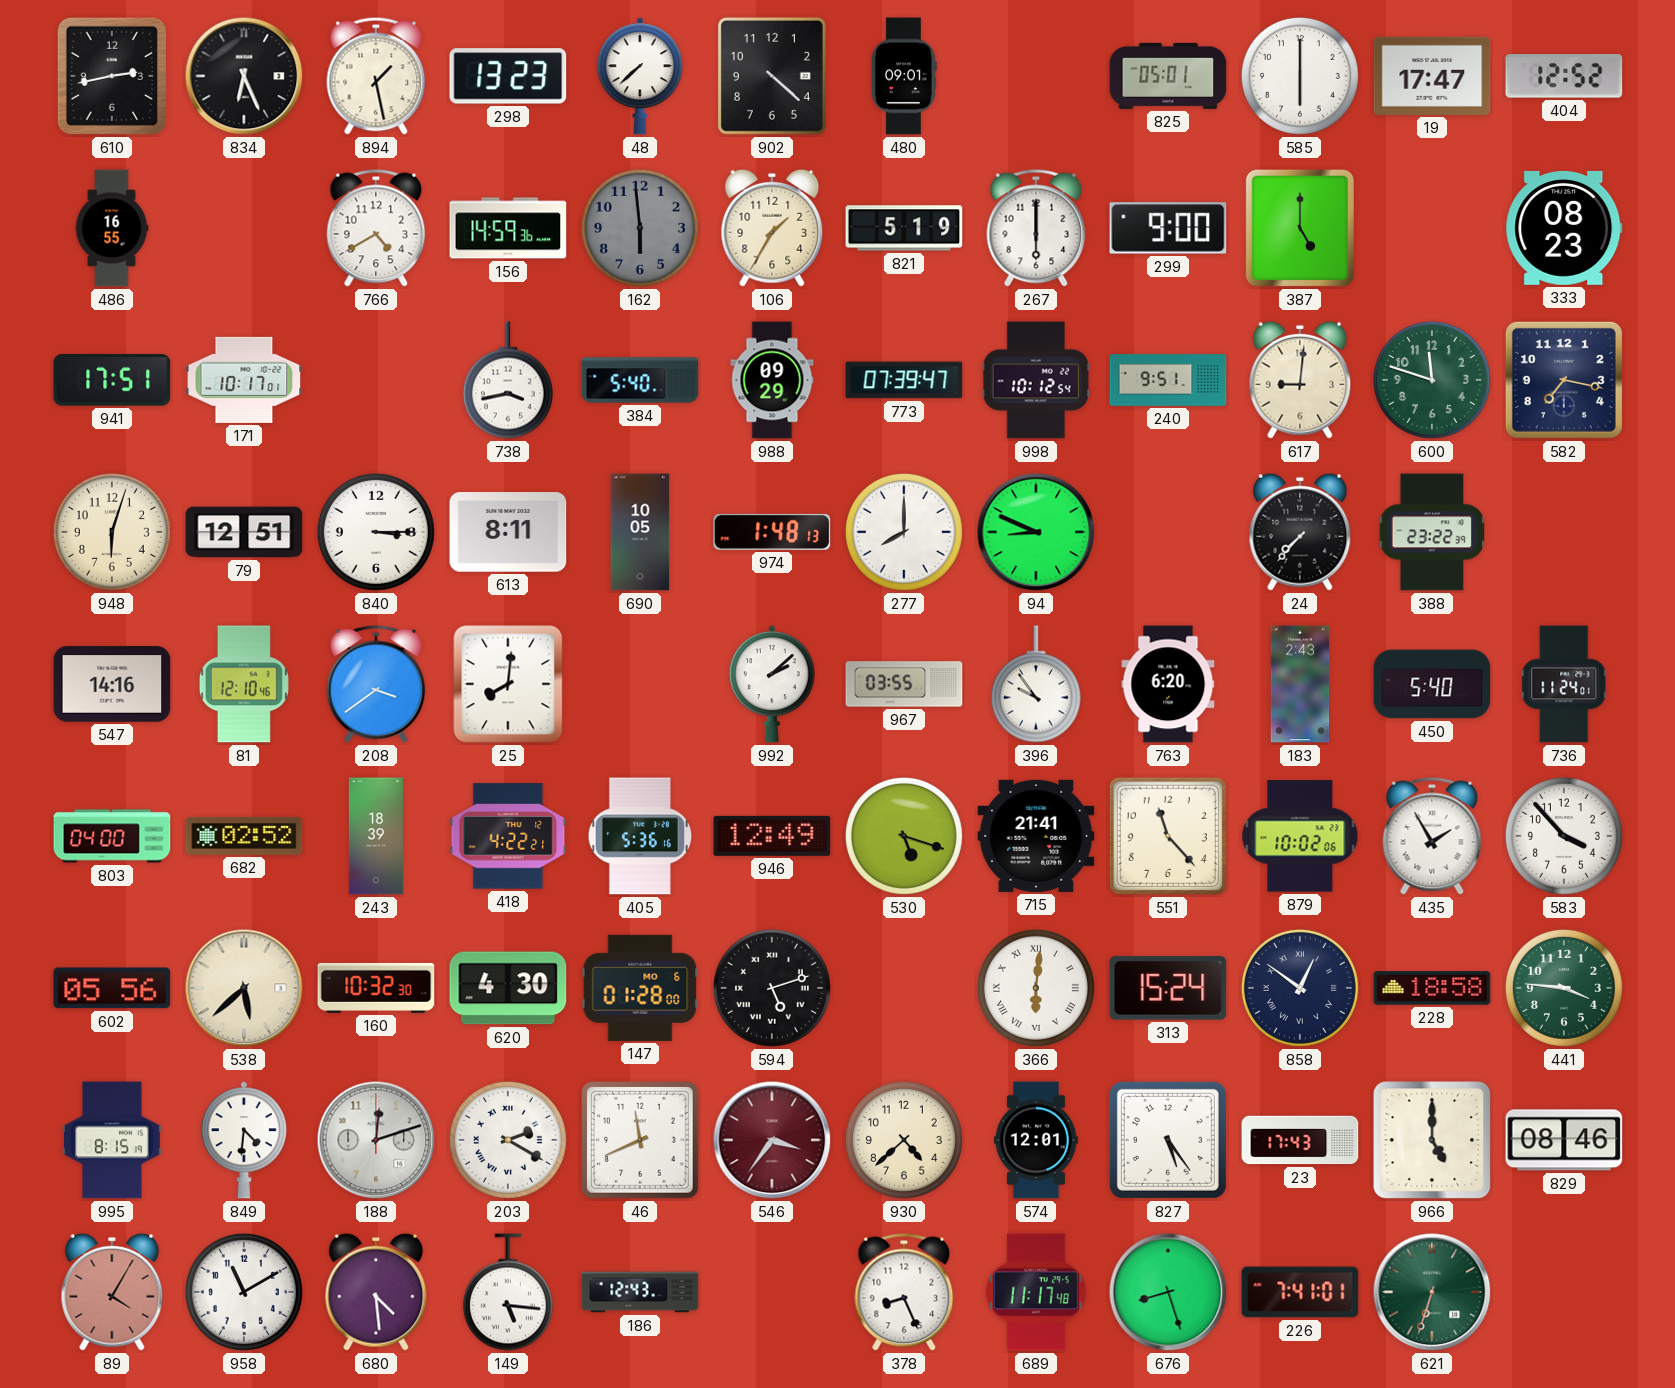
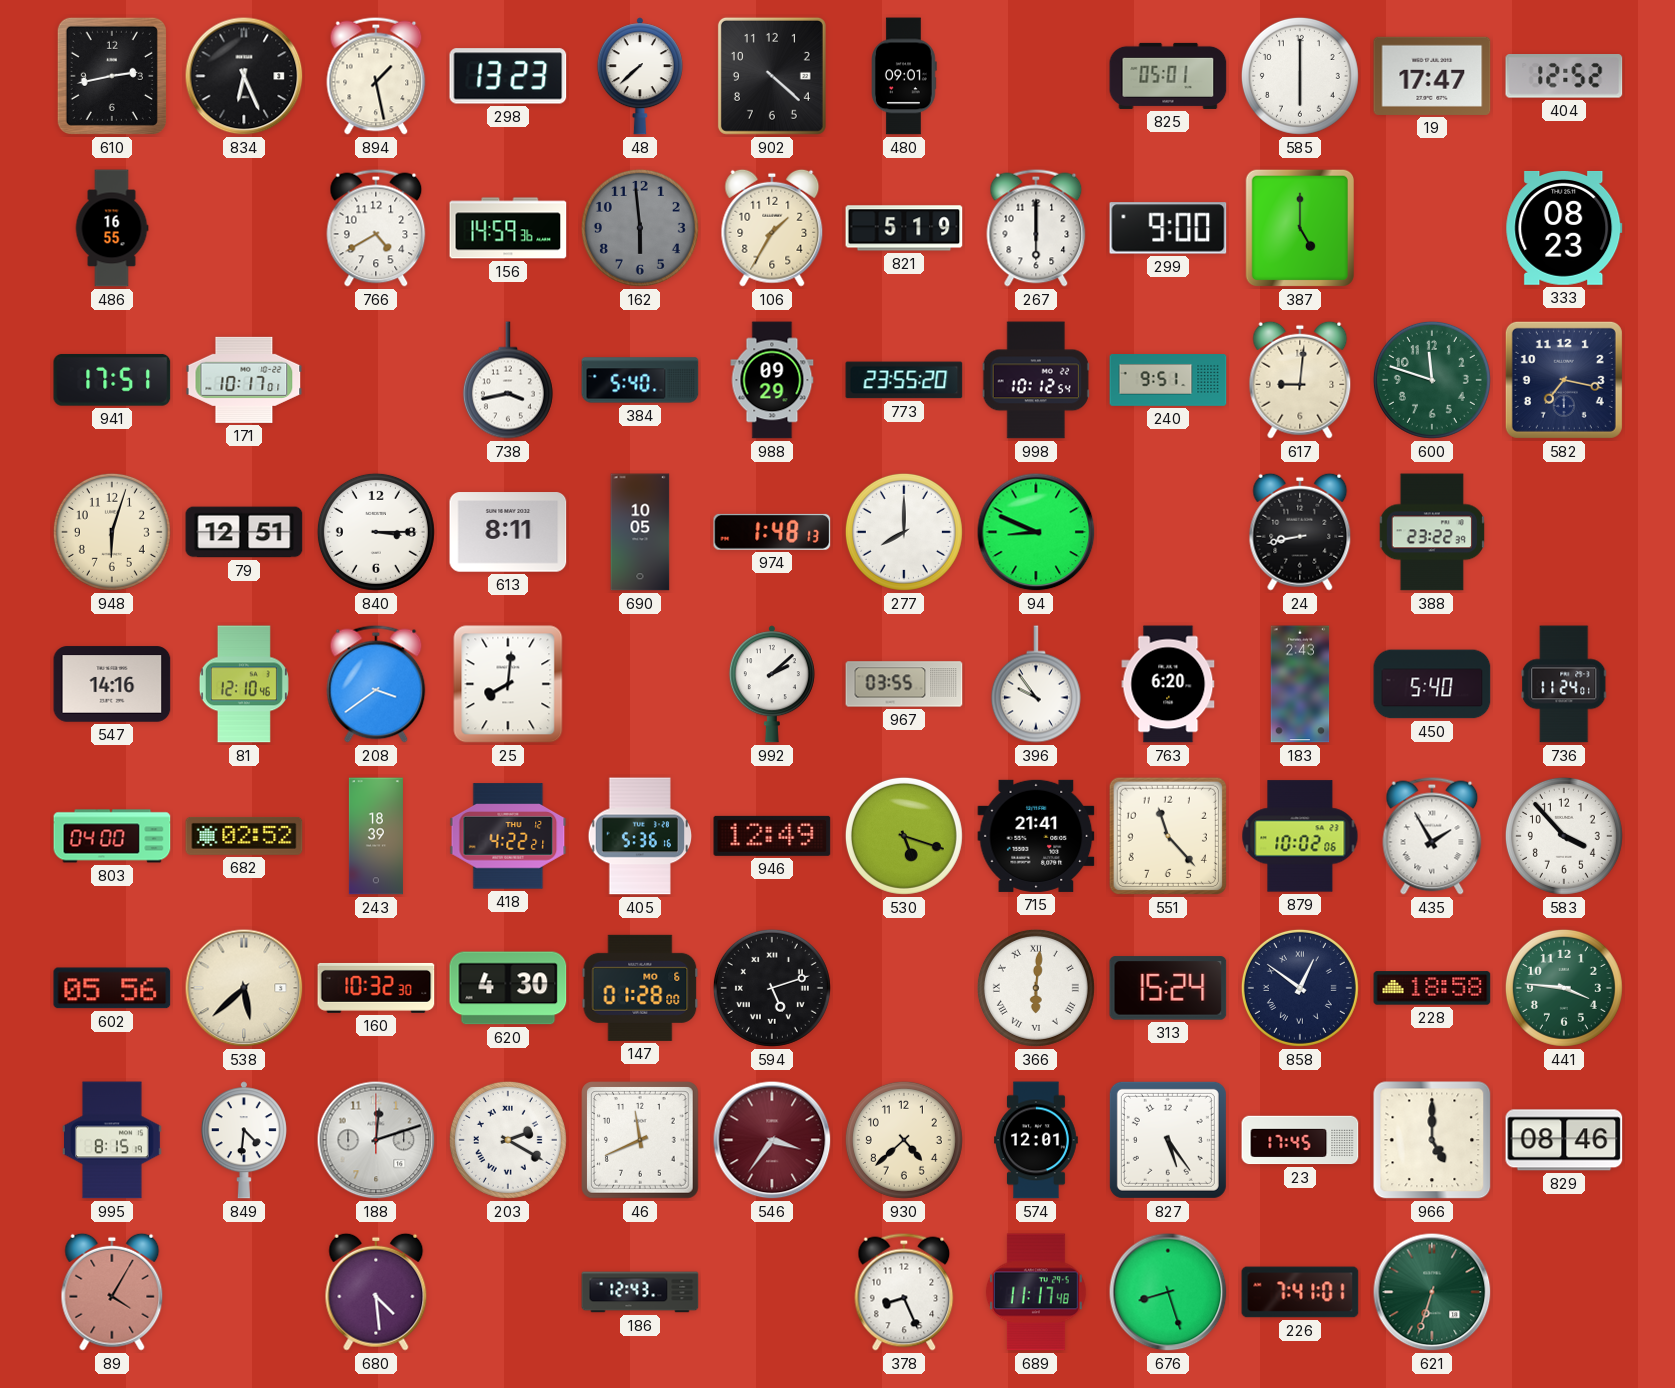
773: 07:39 -> 23:55 (904, 380)
24: 7:37 -> 8:43 (1300, 532)
23: 17:43 -> 17:45 (1300, 1140)
958: 11:10 -> none (244, 1292)
149: 5:16 -> none (508, 1292)
